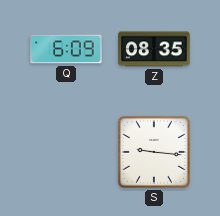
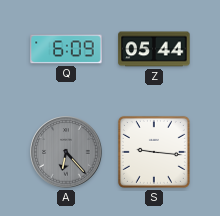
Z: 08:35 -> 05:44 (154, 49)
A: none -> 6:23 (66, 152)
